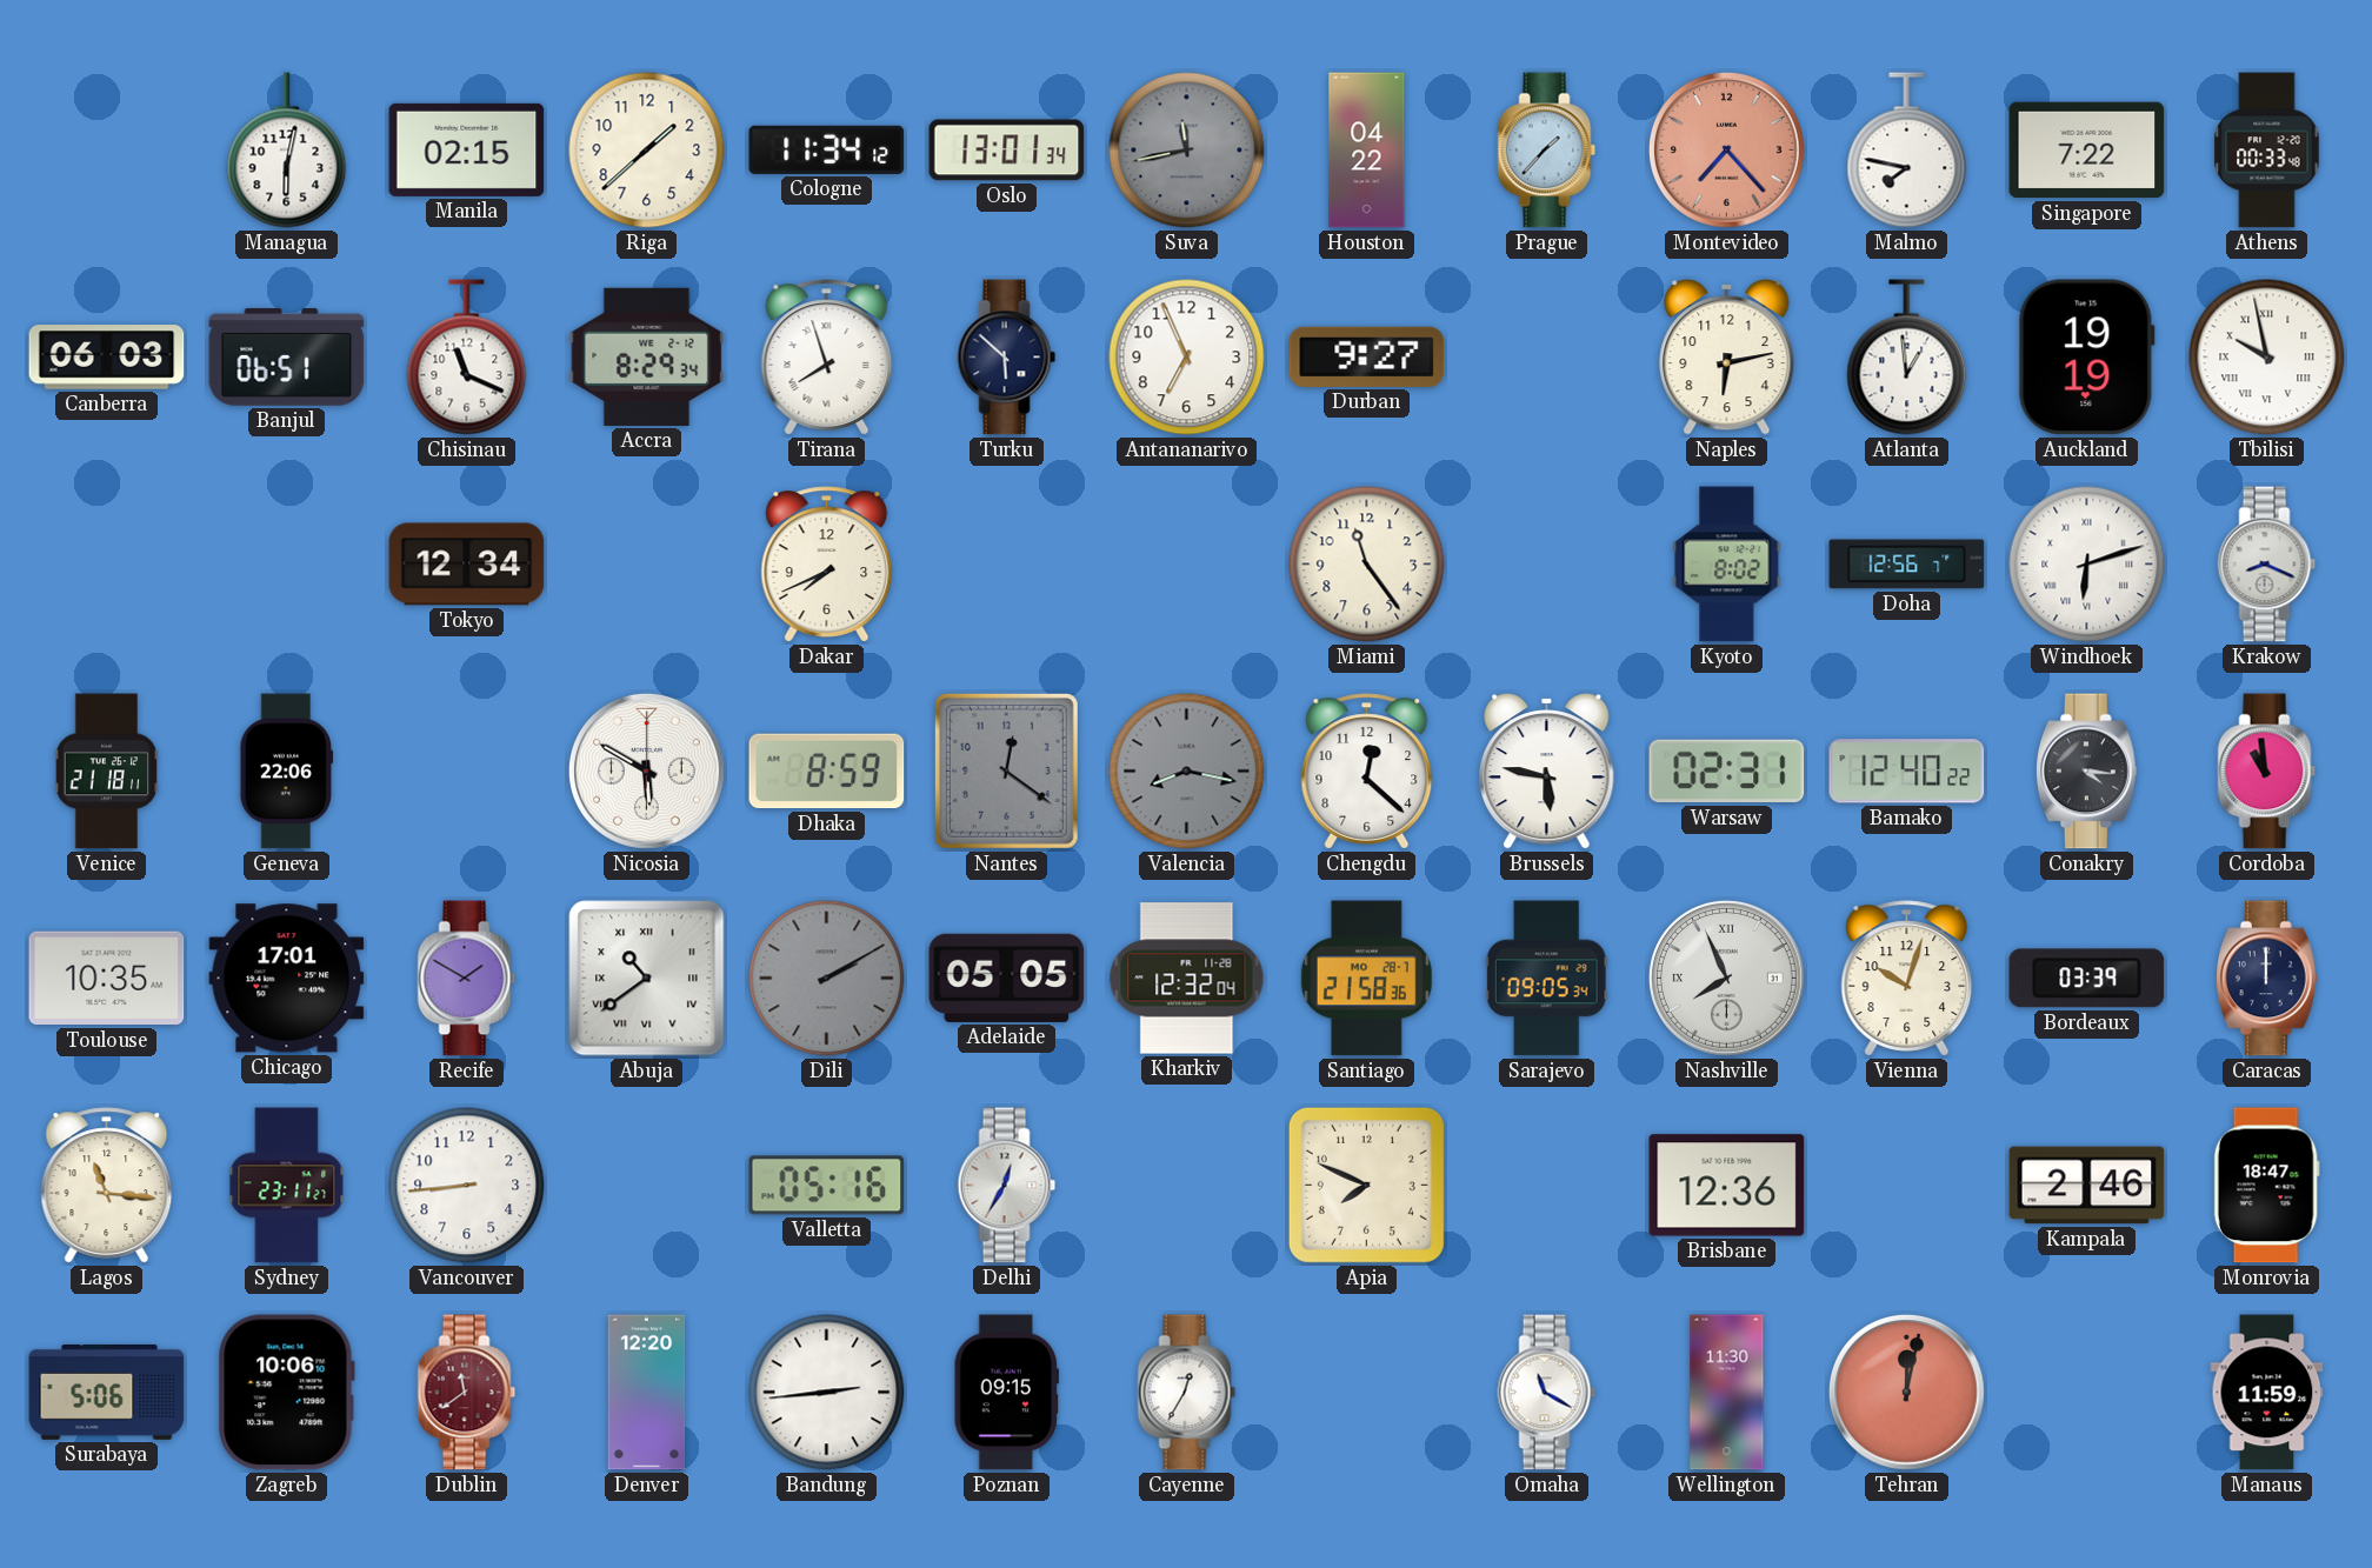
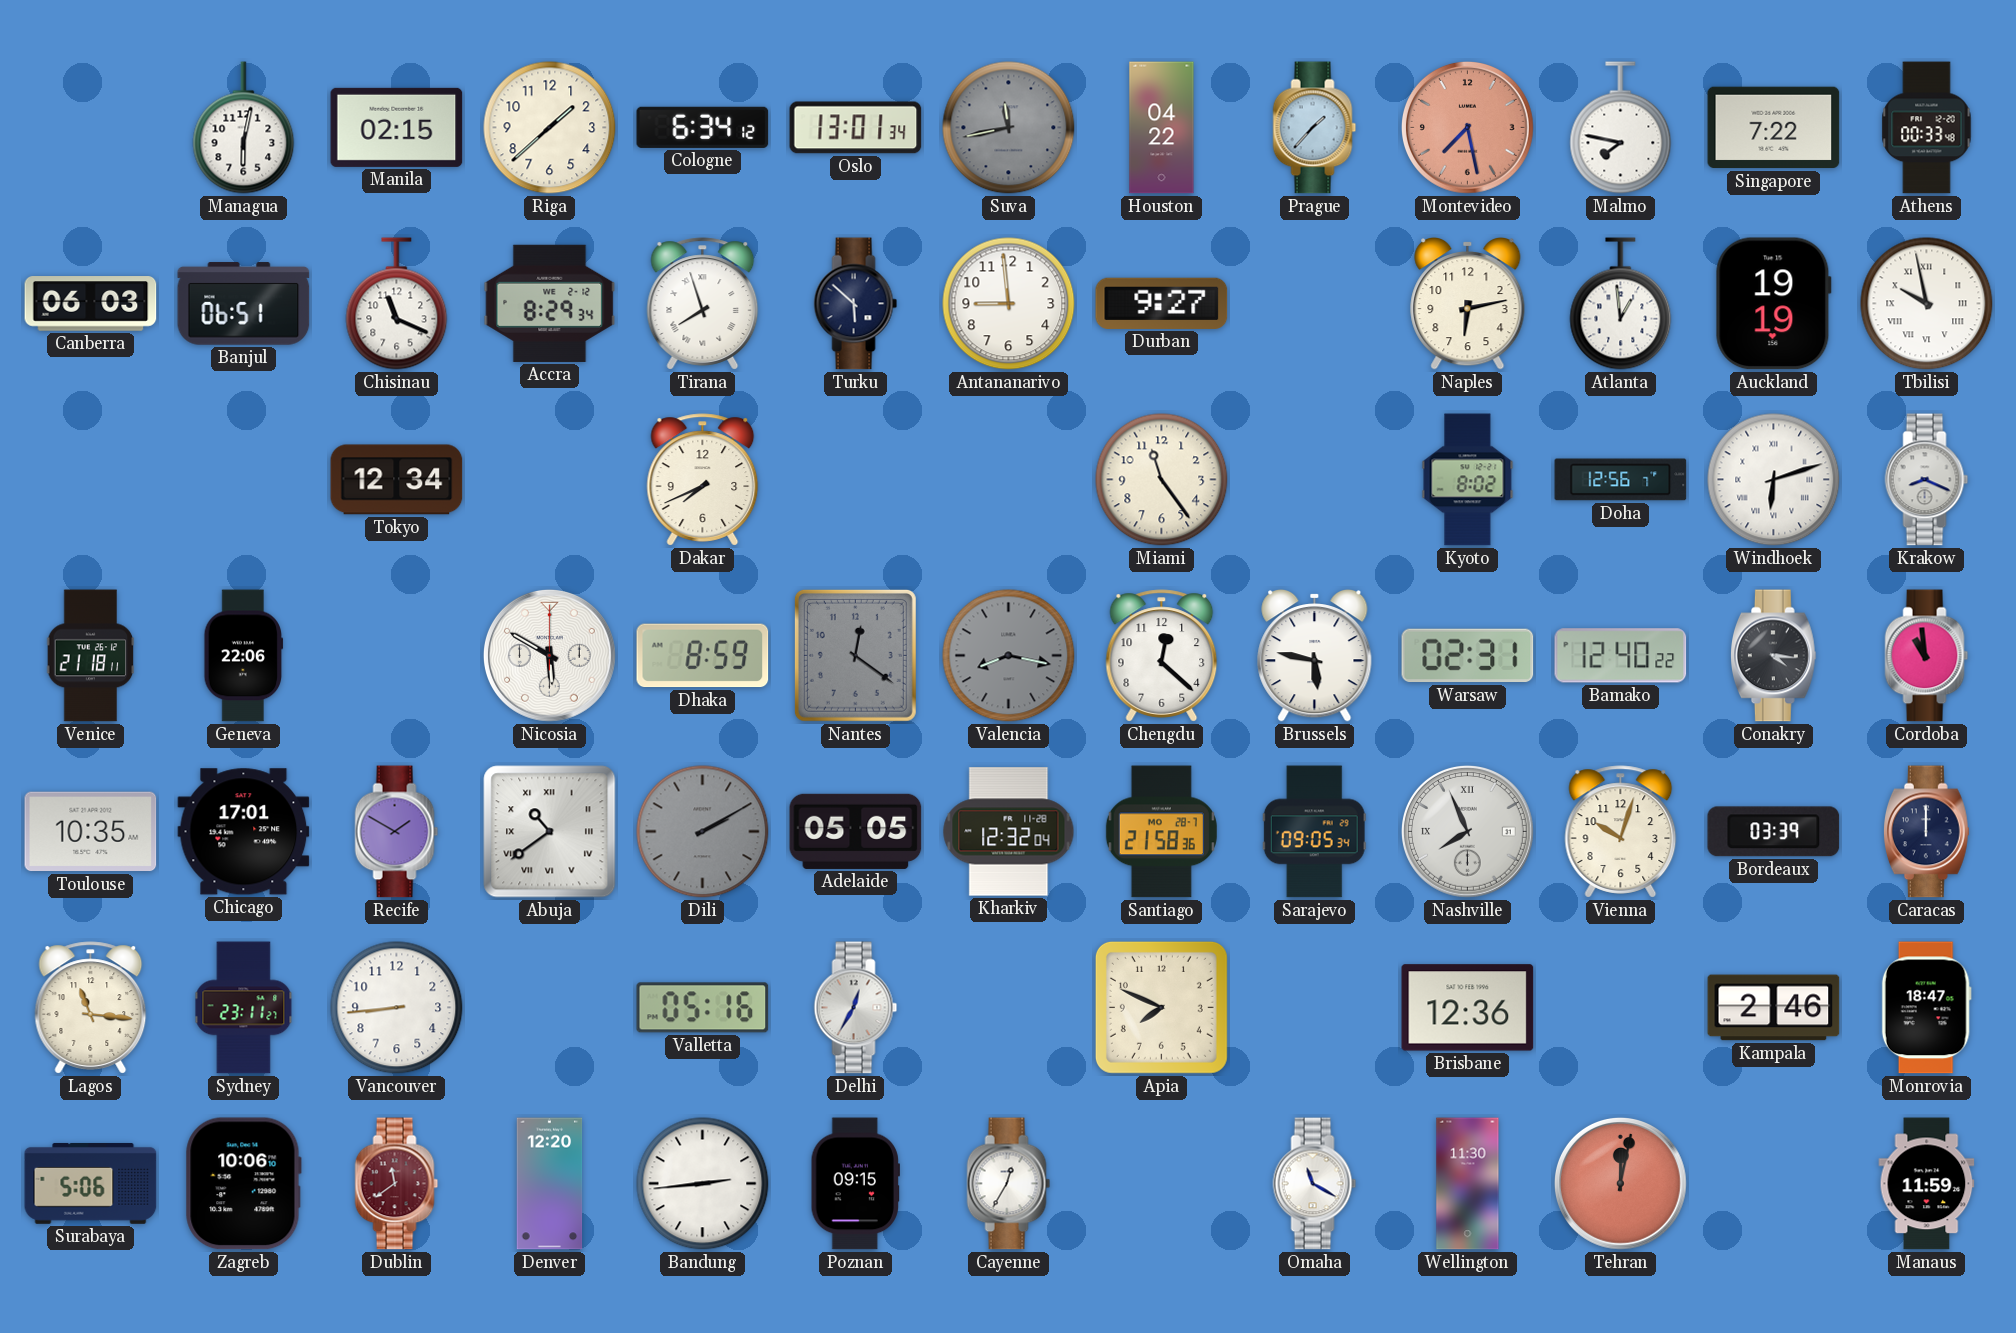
Cologne: 11:34 -> 6:34 (703, 127)
Montevideo: 7:23 -> 7:28 (1467, 127)
Antananarivo: 6:56 -> 8:59 (1009, 304)
